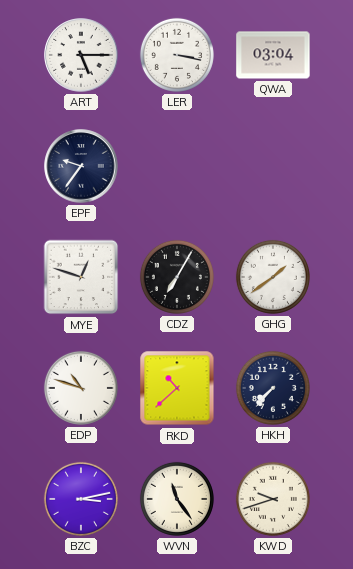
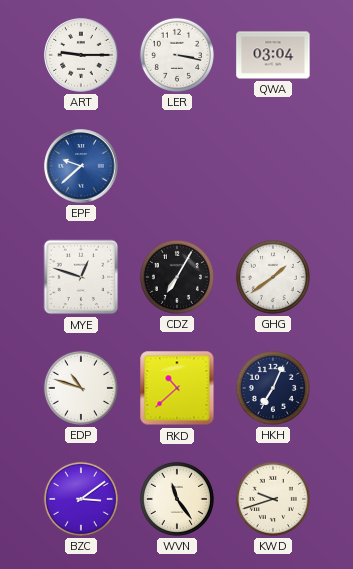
ART: 5:15 -> 9:15 (81, 55)
EPF: 9:36 -> 9:38 (81, 166)
EPF dial: navy -> blue (81, 166)
HKH: 7:37 -> 7:04 (273, 388)
BZC: 3:13 -> 3:09 (81, 499)
